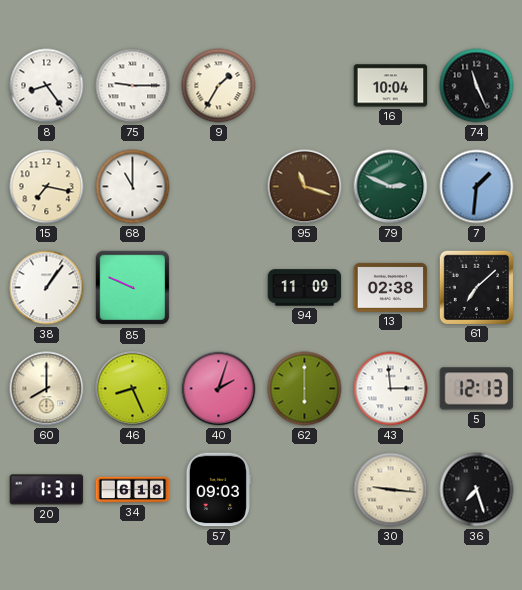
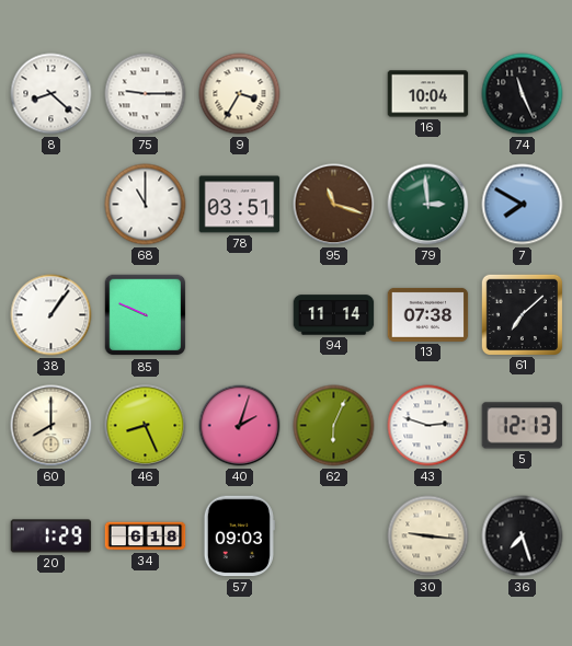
8: 8:24 -> 8:22 (52, 94)
9: 1:35 -> 3:35 (240, 94)
15: 7:17 -> none (47, 187)
78: none -> 03:51 (240, 205)
79: 2:49 -> 2:59 (428, 205)
7: 1:31 -> 7:50 (523, 205)
94: 11:09 -> 11:14 (334, 315)
13: 02:38 -> 07:38 (428, 314)
62: 6:00 -> 6:04 (334, 426)
43: 2:59 -> 2:48 (428, 426)
20: 1:31 -> 1:29 (52, 537)
